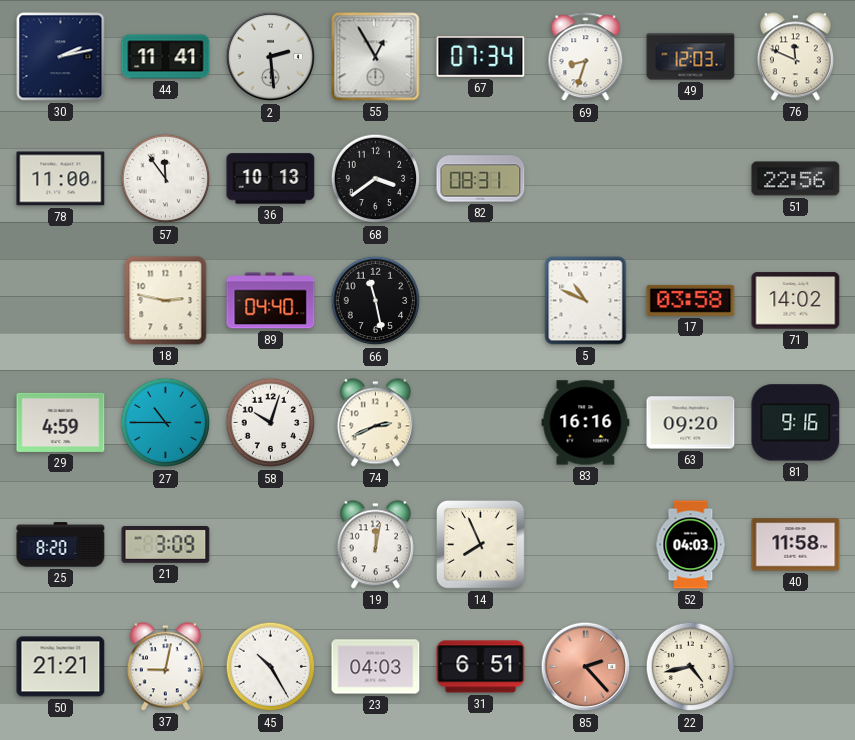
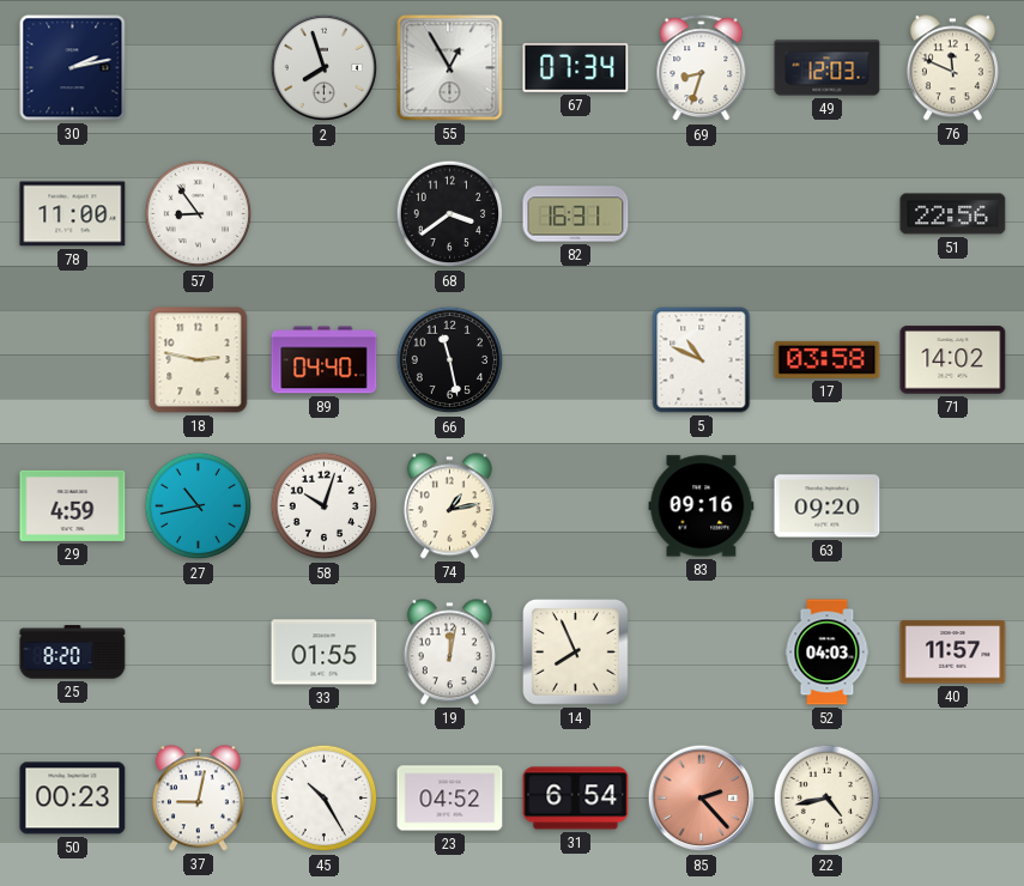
44: 11:41 -> none (166, 57)
2: 2:29 -> 7:57 (325, 68)
57: 11:54 -> 8:54 (199, 214)
36: 10:13 -> none (271, 179)
82: 08:31 -> 16:31 (576, 214)
27: 10:45 -> 10:43 (199, 506)
74: 2:41 -> 1:13 (449, 506)
83: 16:16 -> 09:16 (702, 506)
81: 9:16 -> none (796, 423)
21: 3:09 -> none (166, 545)
33: none -> 01:55 (325, 653)
40: 11:58 -> 11:57 (953, 653)
50: 21:21 -> 00:23 (73, 799)
23: 04:03 -> 04:52 (450, 799)
31: 6:51 -> 6:54 (576, 799)
